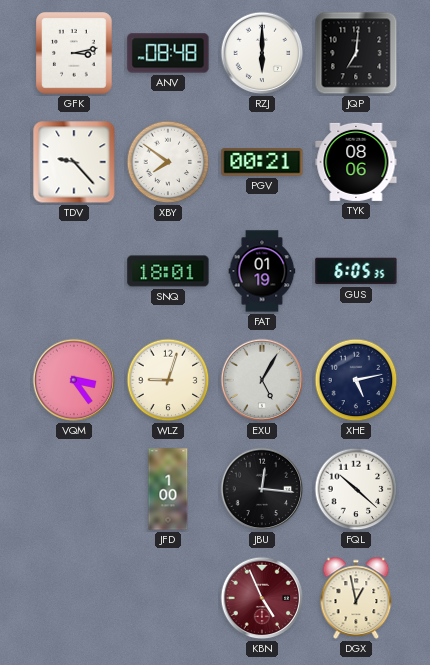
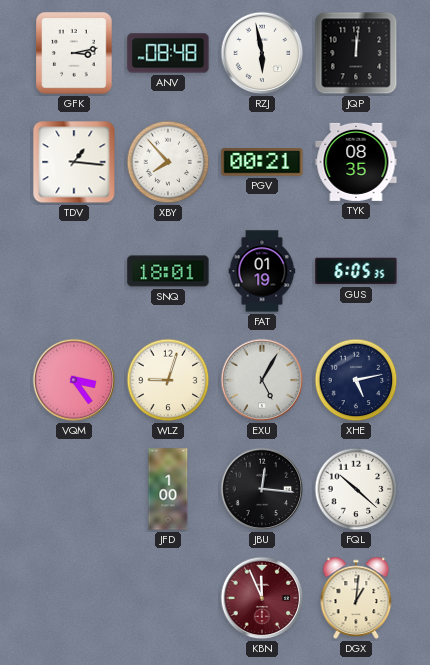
RZJ: 6:00 -> 5:58 (262, 53)
JQP: 7:01 -> 12:01 (356, 53)
TDV: 9:23 -> 1:16 (74, 162)
XBY: 7:51 -> 7:53 (168, 162)
TYK: 08:06 -> 08:35 (356, 162)
KBN: 4:56 -> 11:56 (262, 598)
DGX: 12:58 -> 1:01 (356, 598)
